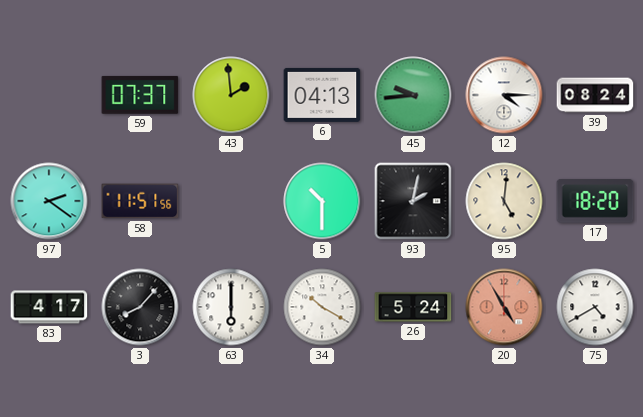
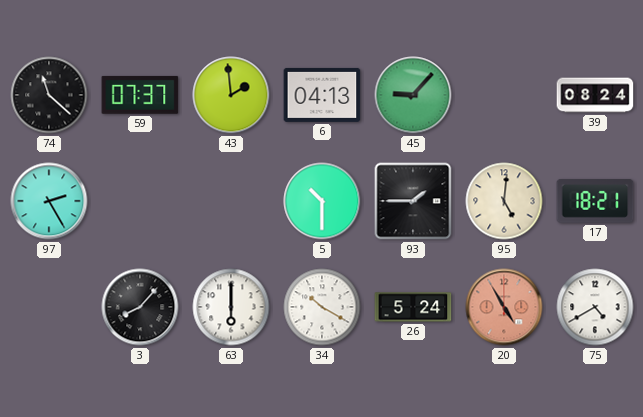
74: none -> 11:22 (49, 95)
45: 9:44 -> 9:07 (413, 95)
12: 4:15 -> none (504, 95)
97: 2:21 -> 2:25 (49, 201)
58: 11:51 -> none (140, 201)
93: 2:02 -> 1:45 (413, 201)
17: 18:20 -> 18:21 (595, 201)
83: 4:17 -> none (49, 307)
